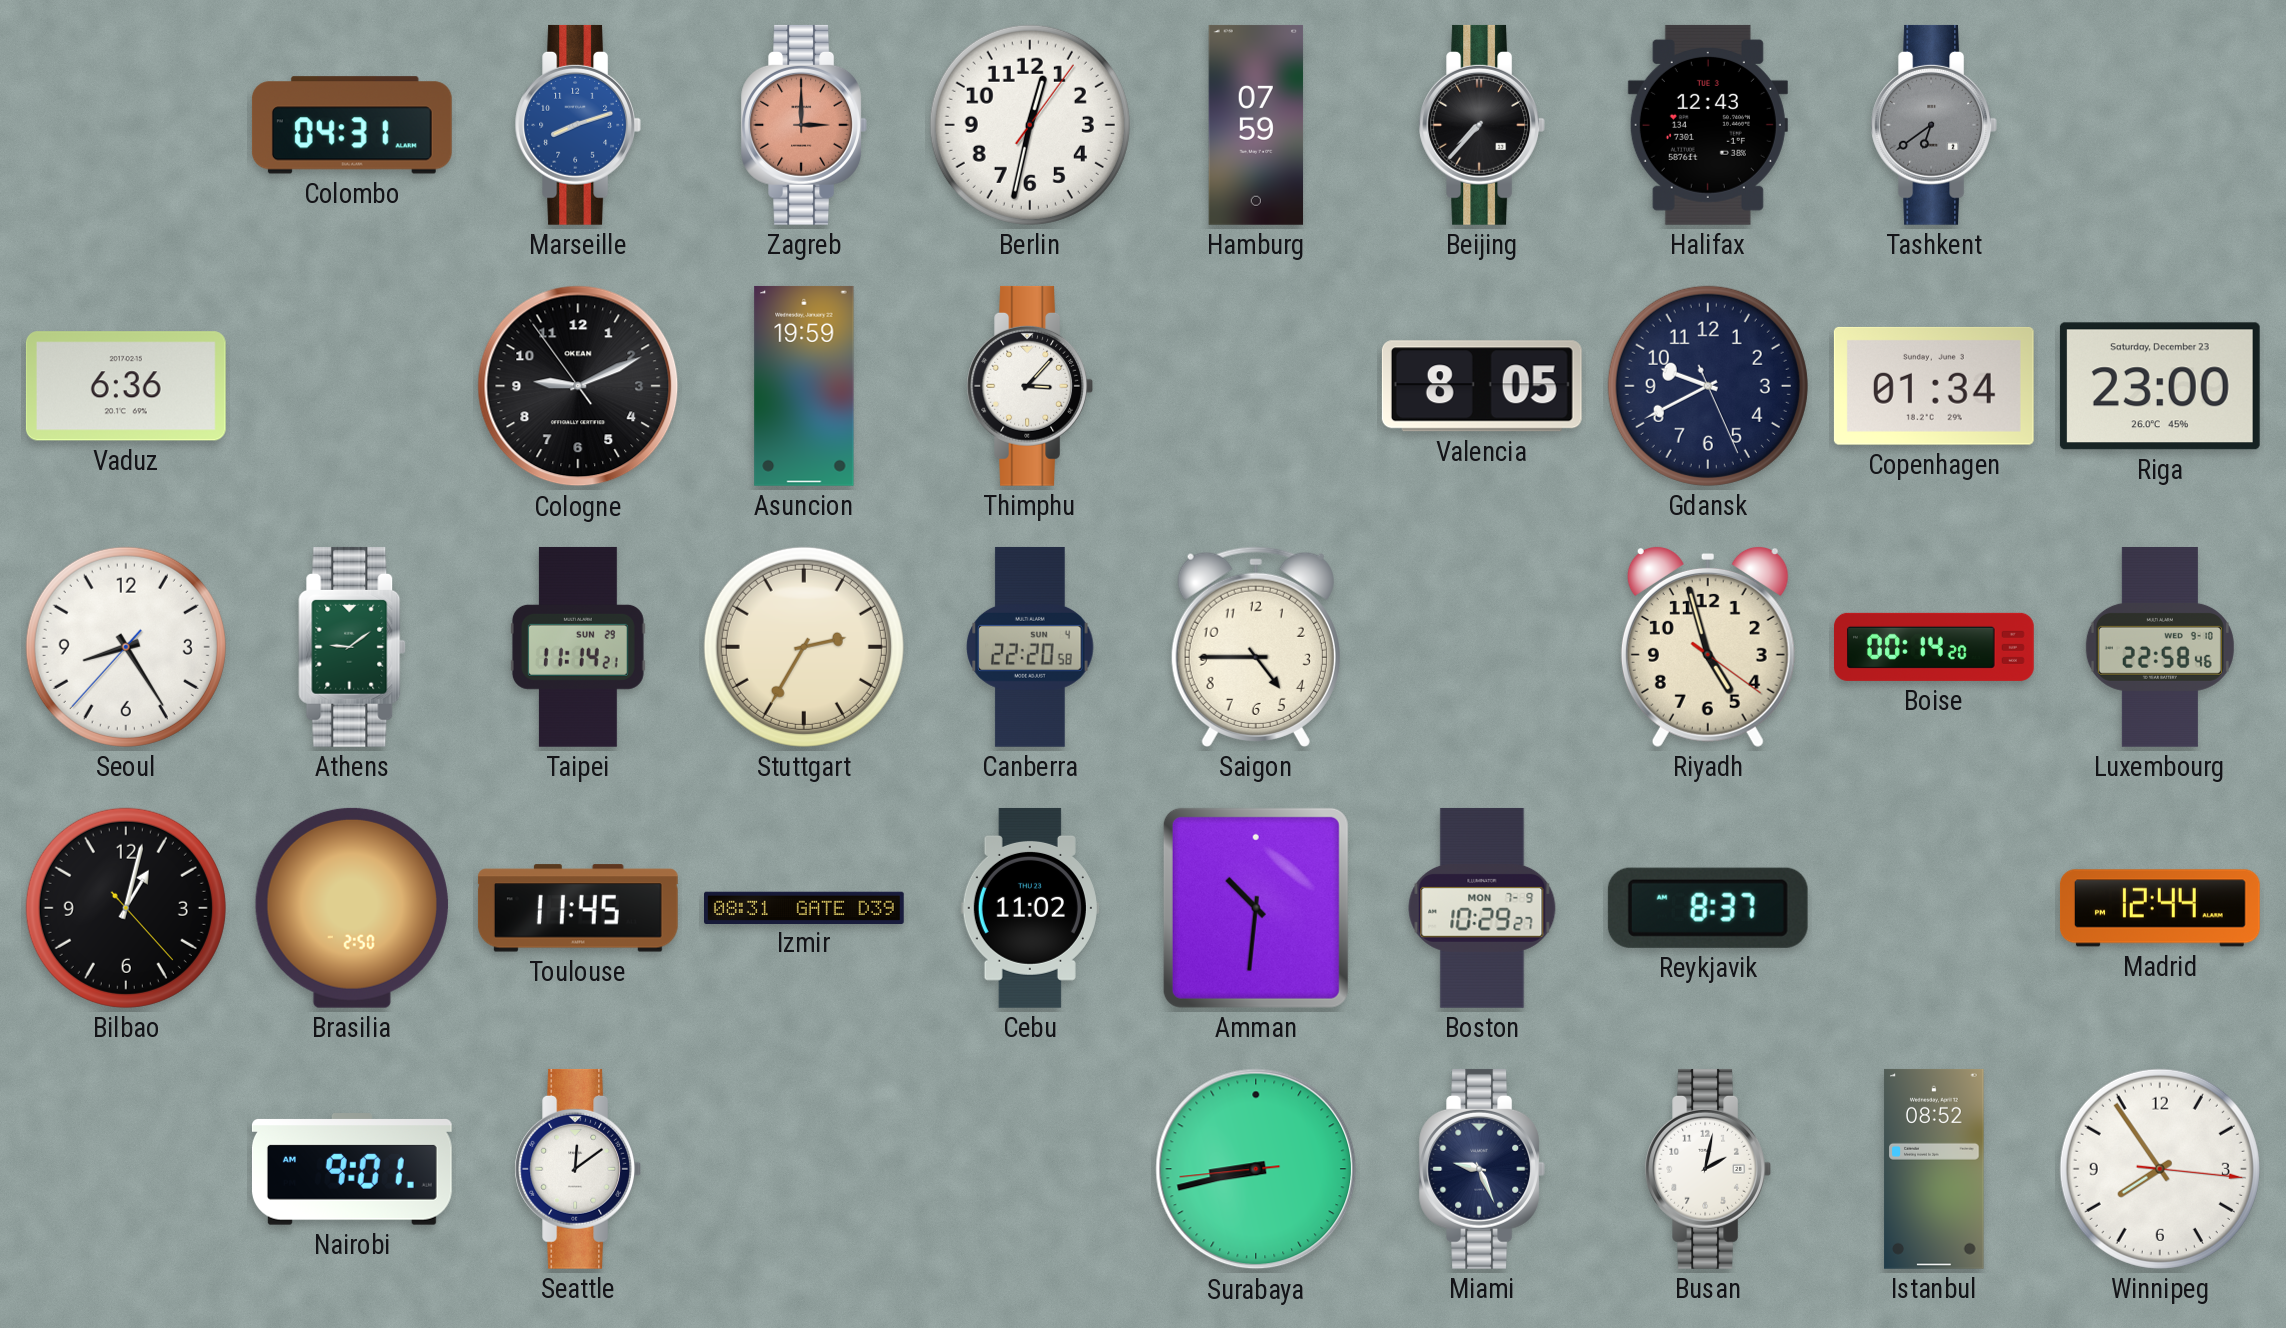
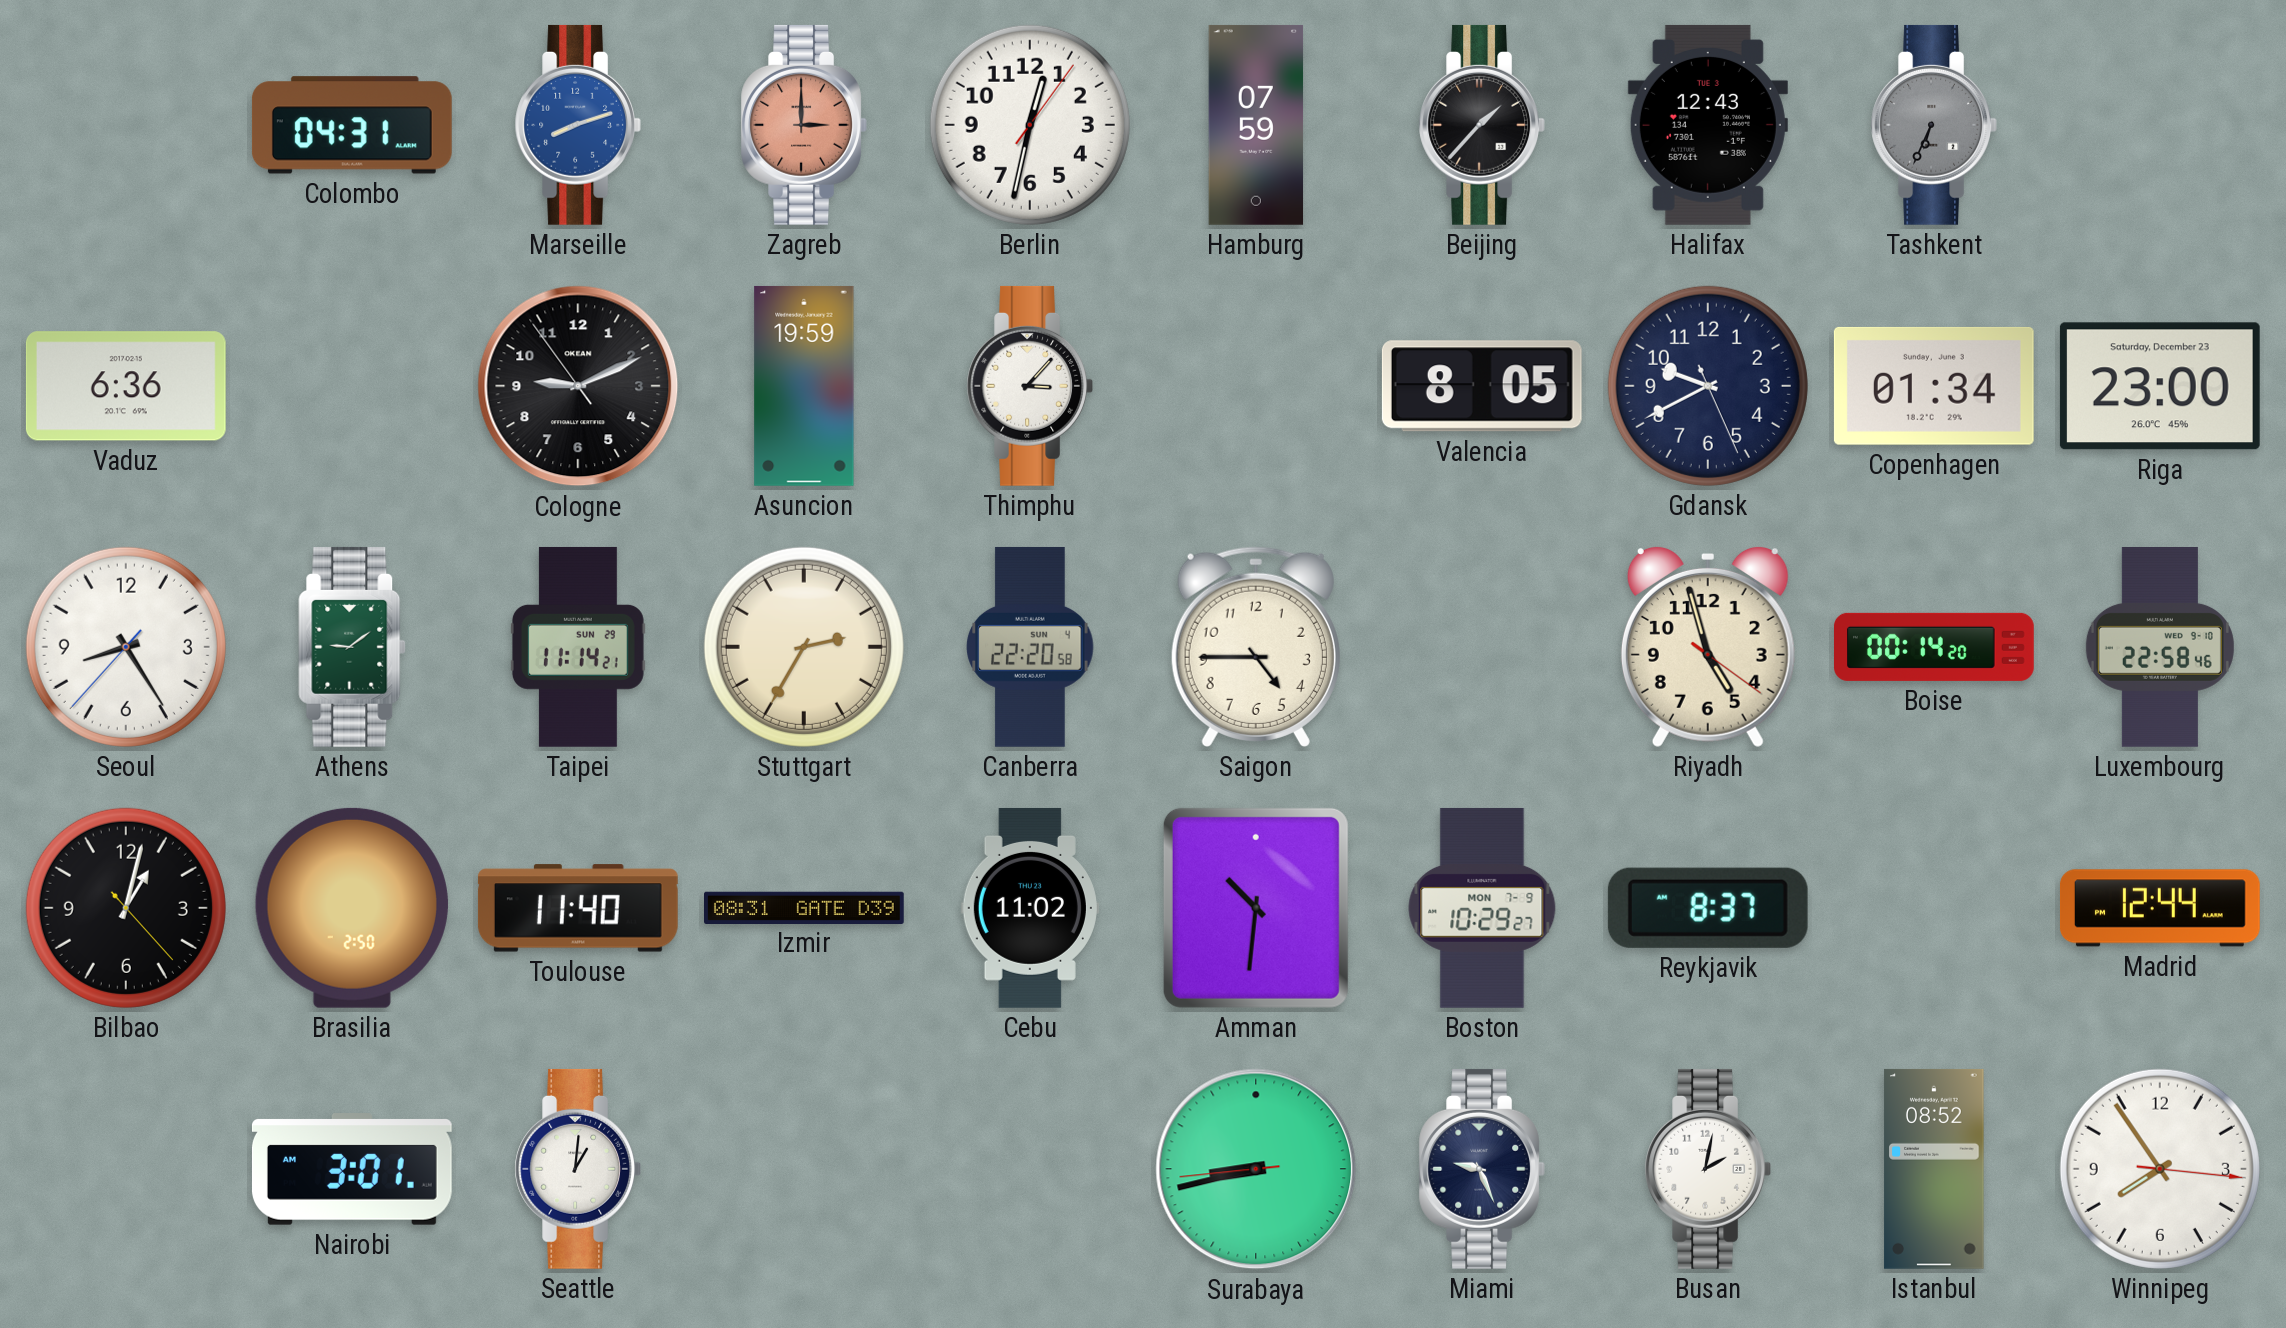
Beijing: 7:37 -> 1:37 (1481, 125)
Tashkent: 6:39 -> 6:34 (1933, 125)
Toulouse: 11:45 -> 11:40 (578, 908)
Nairobi: 9:01 -> 3:01 (352, 1169)
Seattle: 12:09 -> 1:01 (577, 1169)
